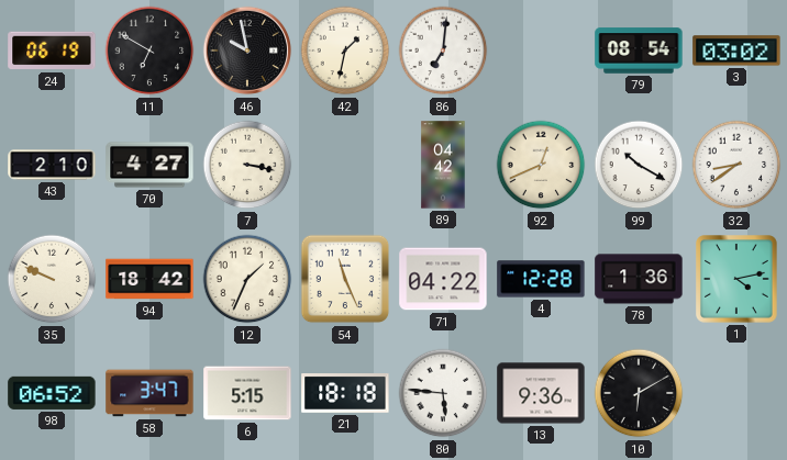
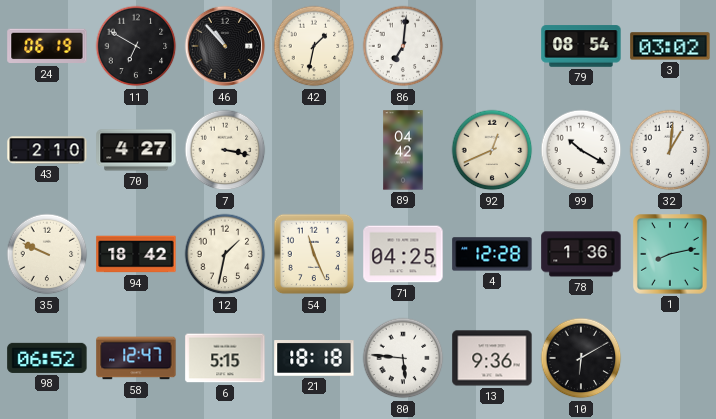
46: 9:58 -> 10:53 (225, 46)
32: 8:39 -> 1:01 (670, 150)
12: 1:34 -> 1:32 (225, 254)
71: 04:22 -> 04:25 (403, 254)
1: 4:13 -> 8:13 (671, 255)
58: 3:47 -> 12:47 (136, 358)
